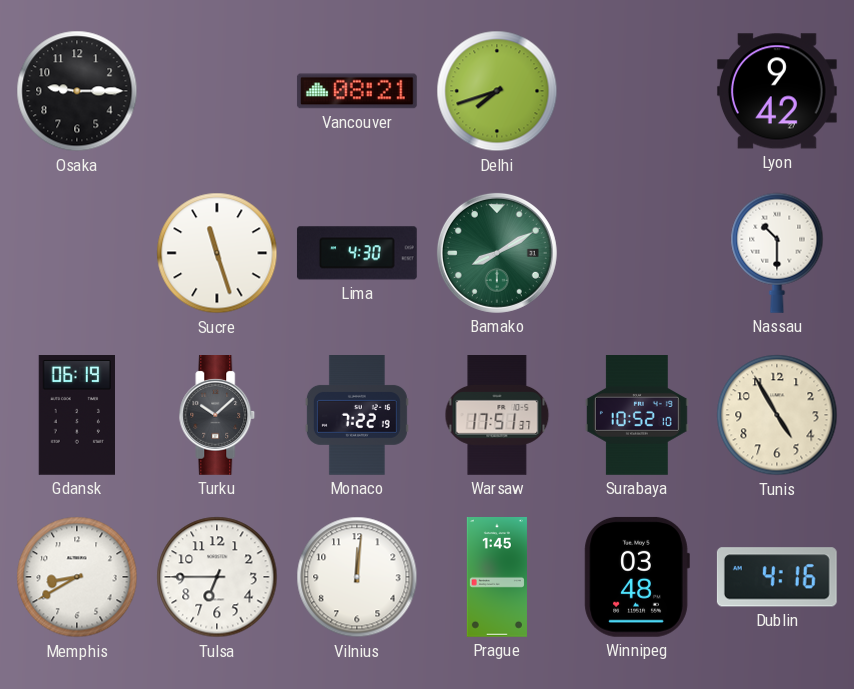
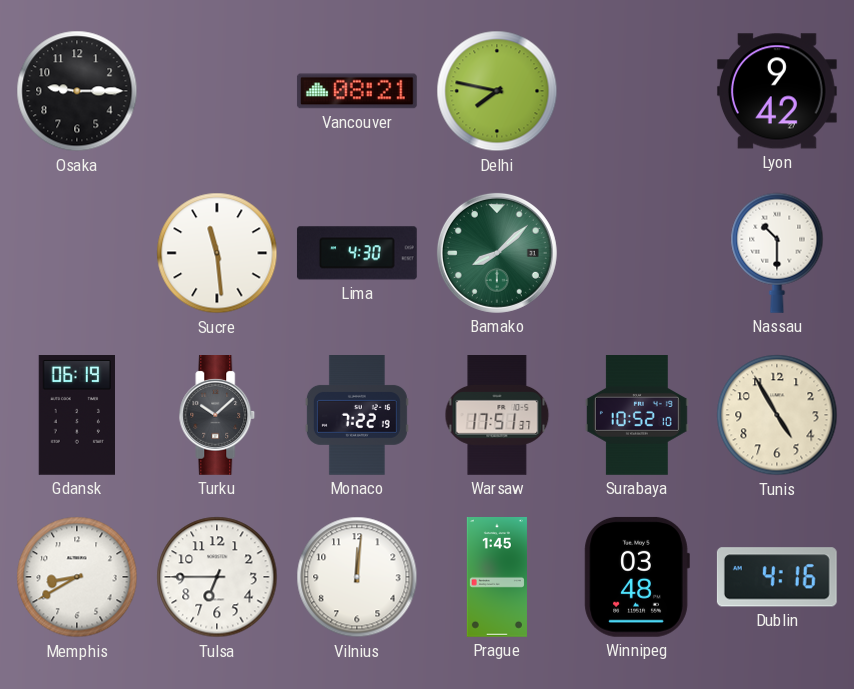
Delhi: 7:42 -> 7:47 (497, 91)
Sucre: 11:27 -> 11:29 (217, 253)
Bamako: 8:10 -> 8:08 (497, 253)
